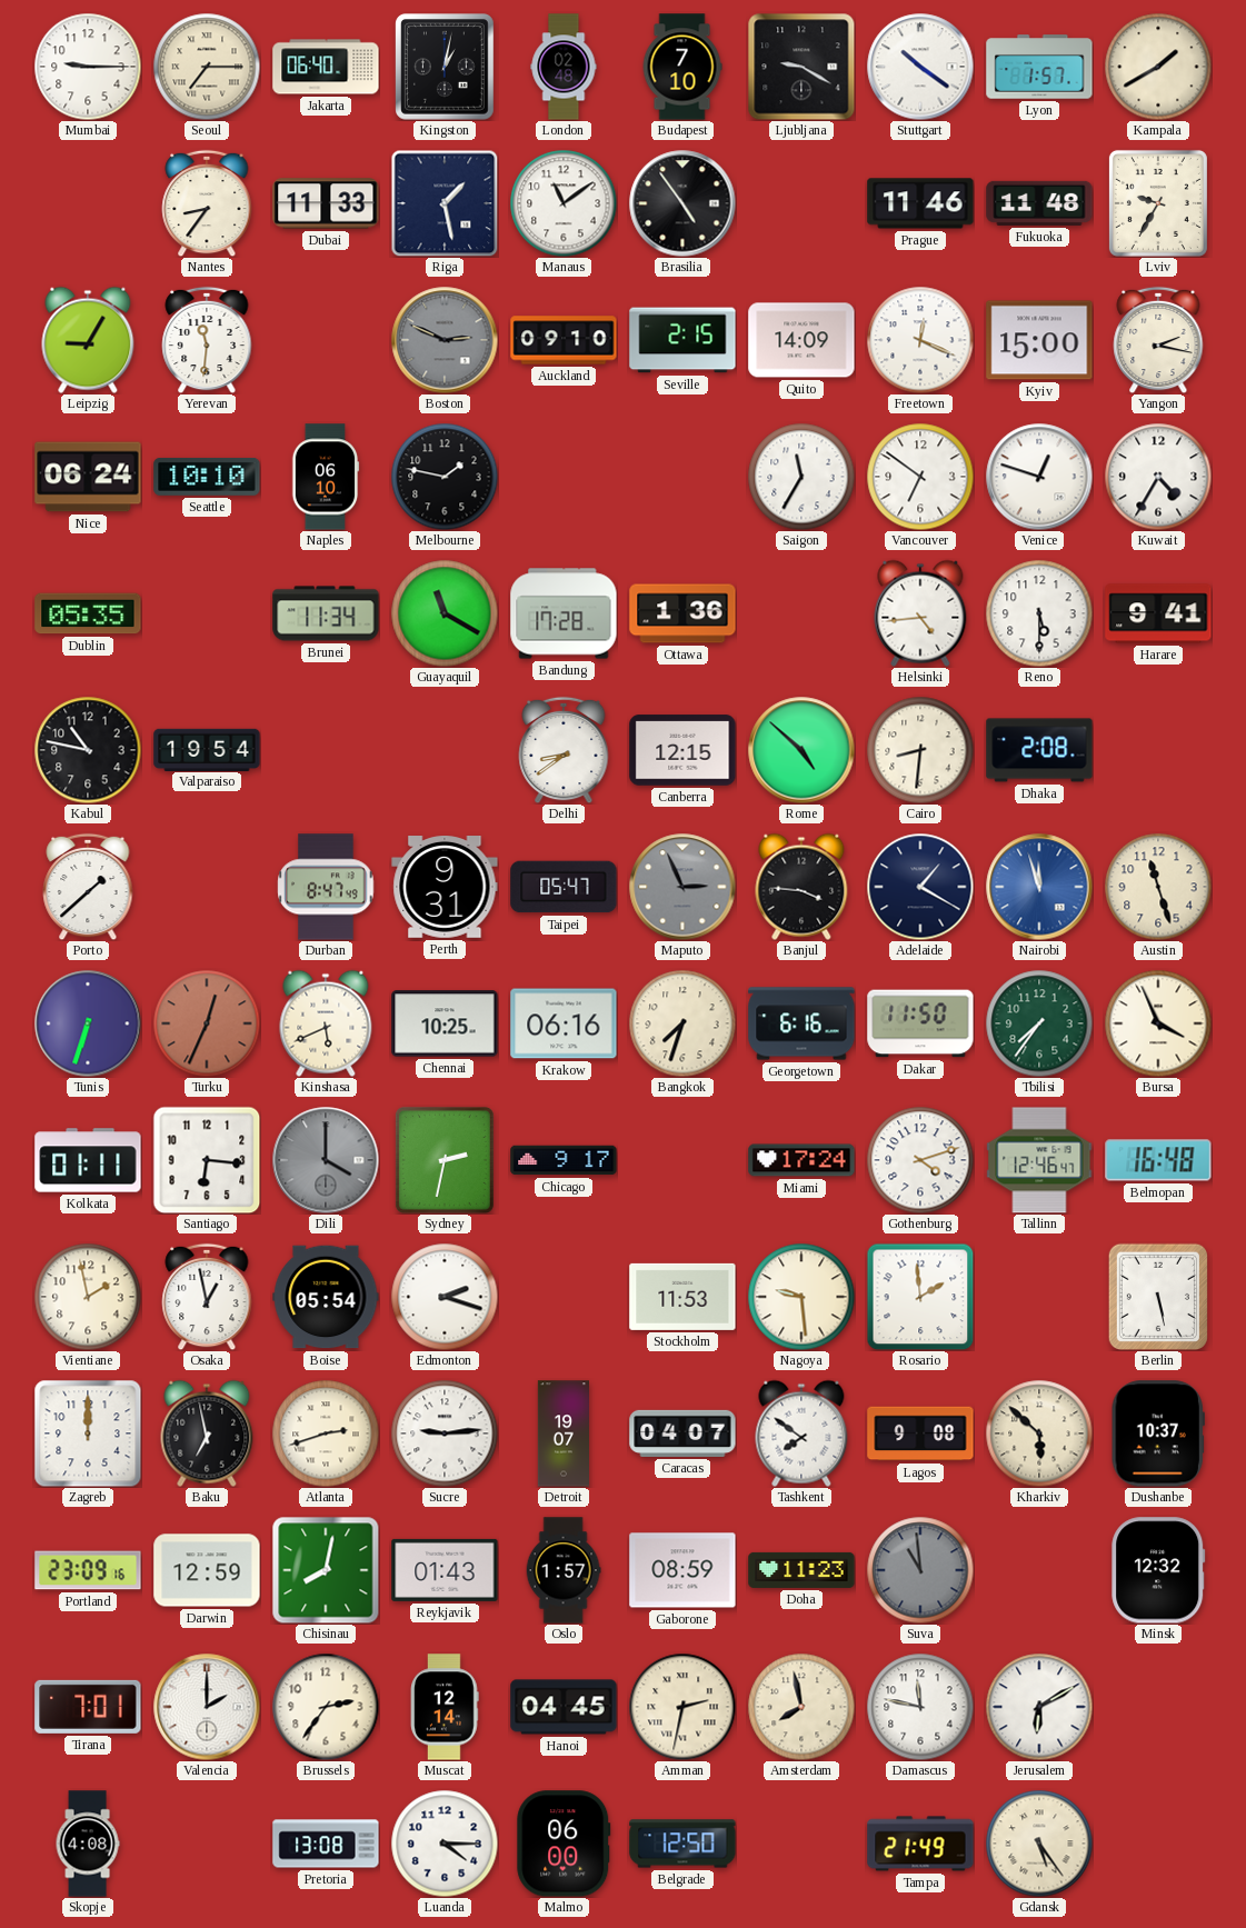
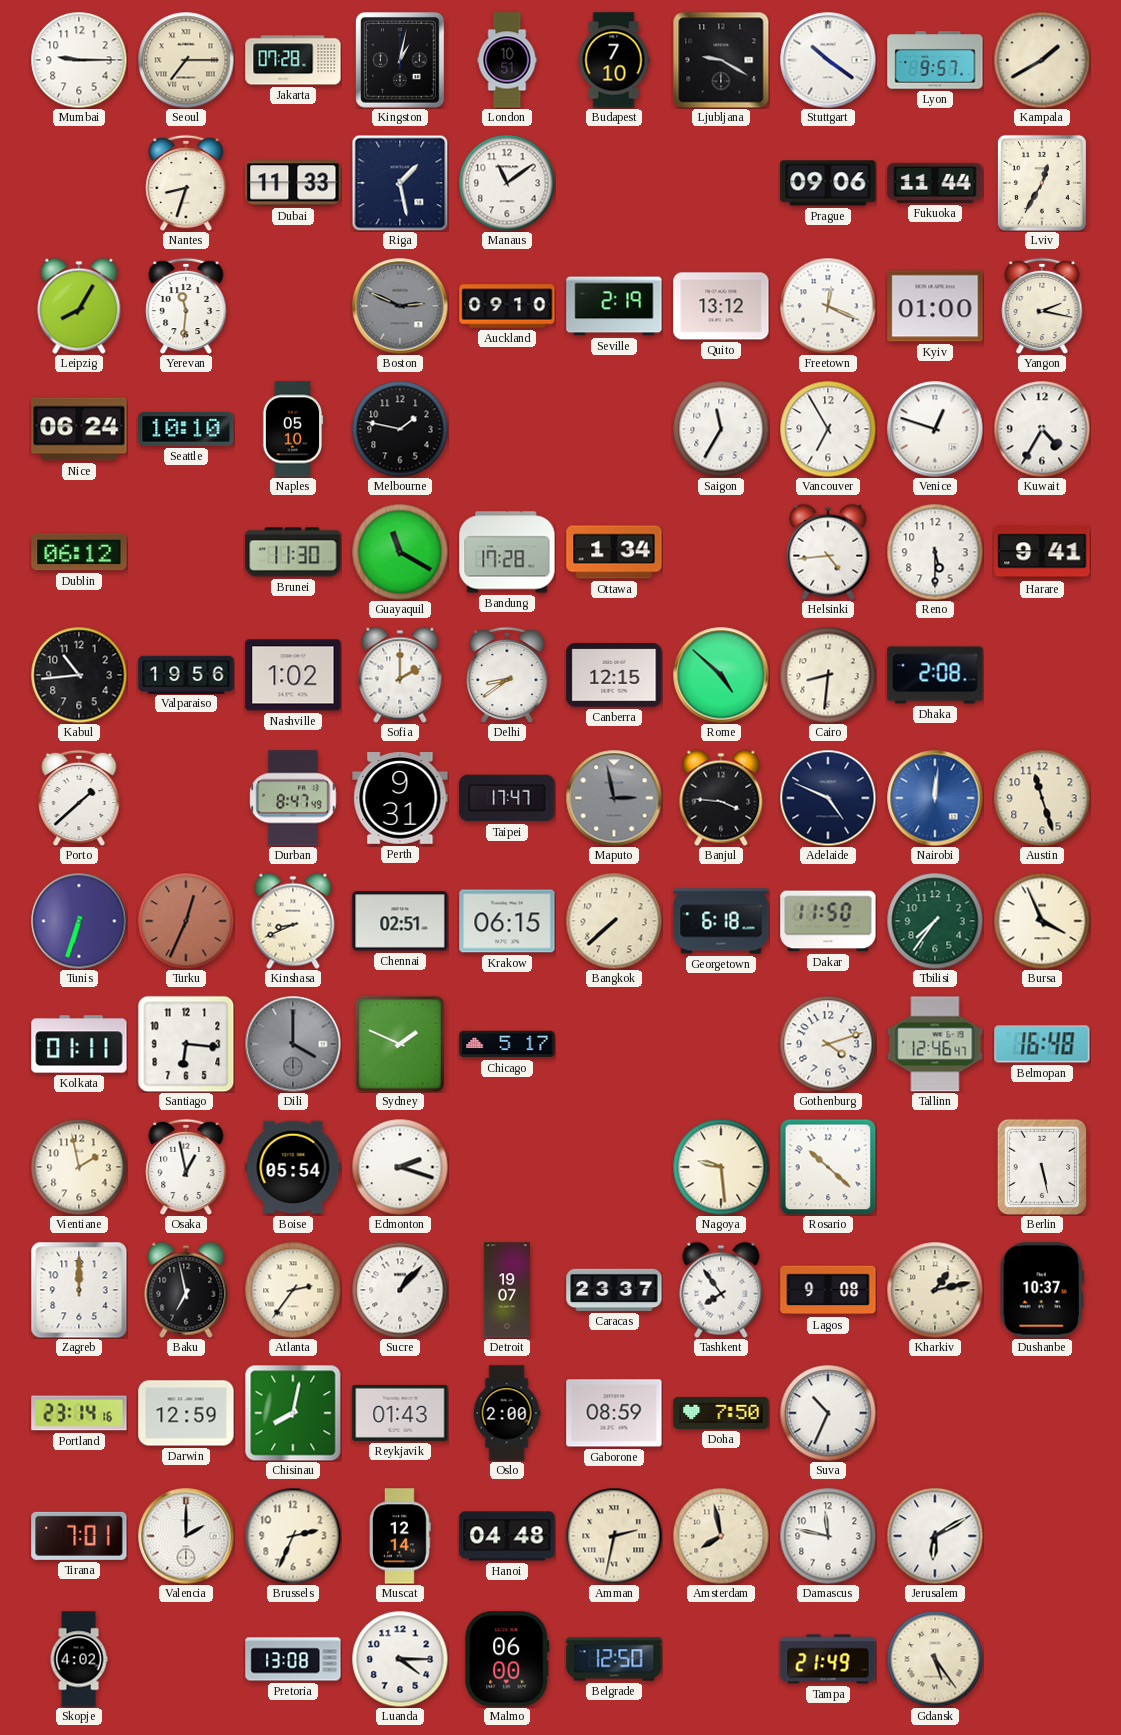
Jakarta: 06:40 -> 07:28 (293, 60)
London: 02:48 -> 10:51 (507, 60)
Lyon: 1:57 -> 9:57 (935, 60)
Nantes: 8:36 -> 8:33 (186, 183)
Brasilia: 4:54 -> none (682, 203)
Prague: 11:46 -> 09:06 (828, 183)
Fukuoka: 11:48 -> 11:44 (935, 183)
Lviv: 9:35 -> 12:35 (1042, 183)
Leipzig: 9:05 -> 8:05 (79, 306)
Seville: 2:15 -> 2:19 (614, 306)
Quito: 14:09 -> 13:12 (721, 306)
Kyiv: 15:00 -> 01:00 (935, 306)
Naples: 06:10 -> 05:10 (293, 429)
Vancouver: 6:51 -> 6:55 (828, 429)
Dublin: 05:35 -> 06:12 (79, 552)
Brunei: 11:34 -> 11:30 (293, 552)
Ottawa: 1:36 -> 1:34 (614, 552)
Kabul: 10:47 -> 10:44 (79, 675)
Valparaiso: 19:54 -> 19:56 (186, 674)
Nashville: none -> 1:02 (293, 675)
Sofia: none -> 2:00 (400, 675)
Taipei: 05:47 -> 17:47 (507, 798)
Maputo: 2:56 -> 2:58 (614, 798)
Adelaide: 1:20 -> 4:49 (828, 798)
Nairobi: 11:57 -> 12:01 (935, 798)
Kinshasa: 5:41 -> 8:41 (293, 921)
Chennai: 10:25 -> 02:51 (400, 921)
Krakow: 06:16 -> 06:15 (507, 921)
Bangkok: 7:33 -> 7:38 (614, 921)
Georgetown: 6:16 -> 6:18 (721, 921)
Sydney: 2:32 -> 1:49 (400, 1044)
Chicago: 9:17 -> 5:17 (507, 1044)
Miami: 17:24 -> none (801, 1160)
Stockholm: 11:53 -> none (682, 1297)
Rosario: 1:59 -> 10:22 (828, 1167)
Atlanta: 2:42 -> 2:36 (293, 1290)
Sucre: 9:14 -> 1:07 (400, 1290)
Caracas: 04:07 -> 23:37 (614, 1290)
Tashkent: 7:51 -> 7:54 (721, 1290)
Kharkiv: 5:52 -> 1:13 (935, 1290)
Portland: 23:09 -> 23:14 (79, 1413)
Oslo: 1:57 -> 2:00 (507, 1413)
Doha: 11:23 -> 7:50 (721, 1413)
Suva: 10:59 -> 10:34 (828, 1413)
Suva dial: grey -> white (828, 1413)
Minsk: 12:32 -> none (1158, 1570)
Brussels: 2:36 -> 2:34 (293, 1536)
Hanoi: 04:45 -> 04:48 (507, 1536)
Skopje: 4:08 -> 4:02 (79, 1659)
